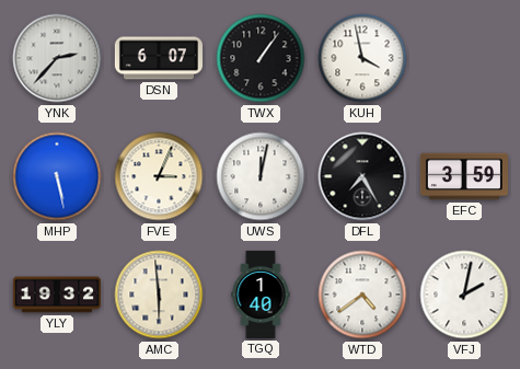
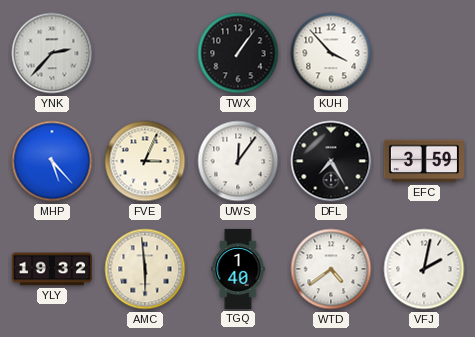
DSN: 6:07 -> none (159, 58)
KUH: 3:58 -> 3:53 (331, 53)
MHP: 5:28 -> 5:23 (52, 161)
UWS: 12:02 -> 12:06 (238, 161)
